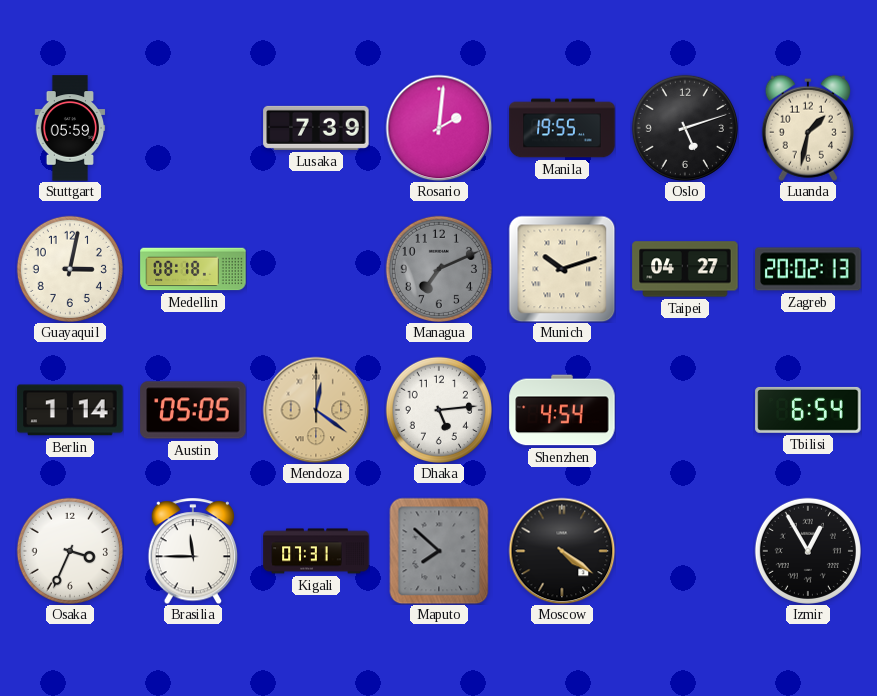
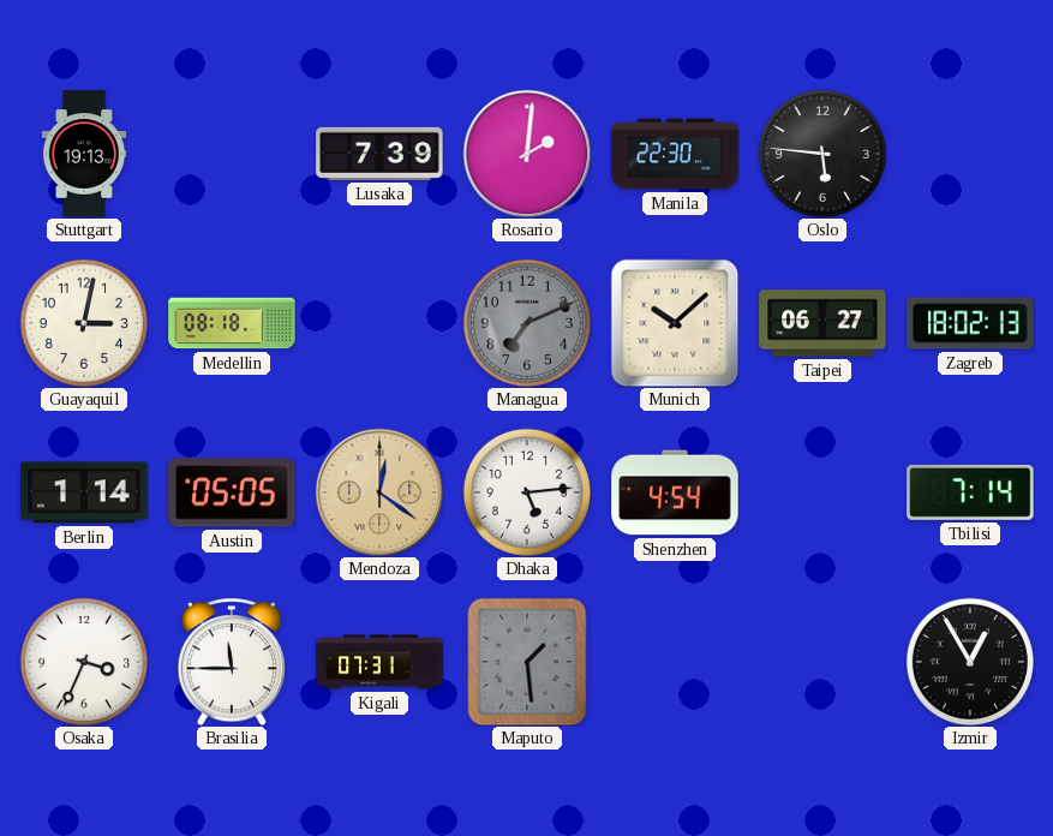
Stuttgart: 05:59 -> 19:13 (84, 154)
Manila: 19:55 -> 22:30 (675, 154)
Oslo: 5:12 -> 5:46 (822, 154)
Luanda: 1:32 -> none (808, 128)
Munich: 10:12 -> 10:08 (675, 323)
Taipei: 04:27 -> 06:27 (822, 323)
Zagreb: 20:02 -> 18:02 (970, 323)
Tbilisi: 6:54 -> 7:14 (970, 492)
Maputo: 7:52 -> 1:29 (527, 662)
Moscow: 4:21 -> none (562, 551)
